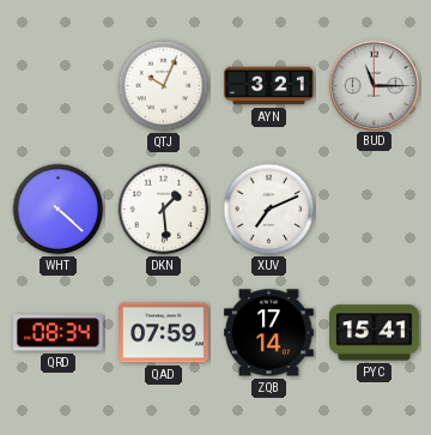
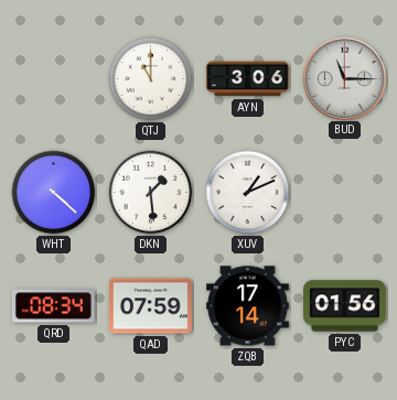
QTJ: 10:04 -> 11:00 (151, 79)
AYN: 3:21 -> 3:06 (248, 79)
XUV: 7:11 -> 1:11 (248, 193)
PYC: 15:41 -> 01:56 (345, 306)
